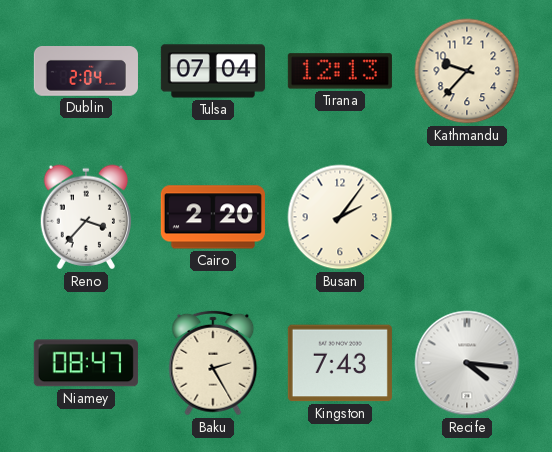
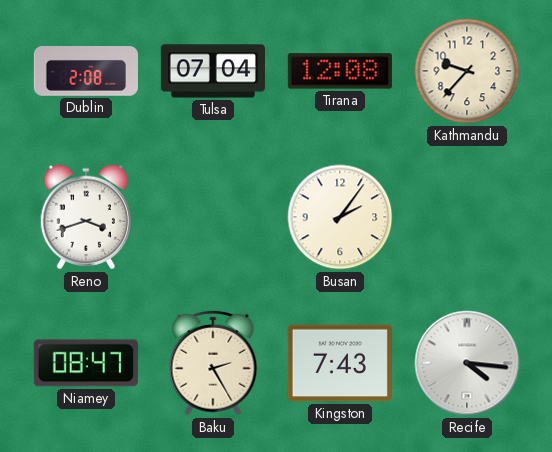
Dublin: 2:04 -> 2:08 (86, 72)
Tirana: 12:13 -> 12:08 (340, 71)
Reno: 3:37 -> 3:42 (86, 217)
Cairo: 2:20 -> none (213, 217)
